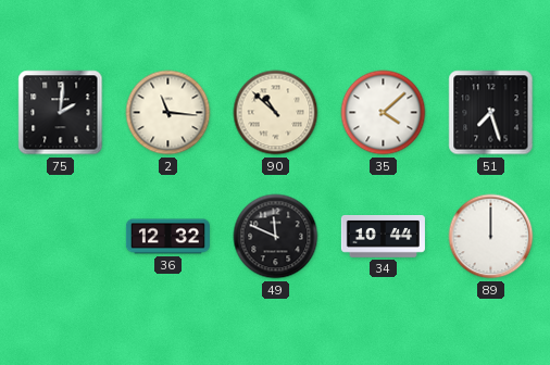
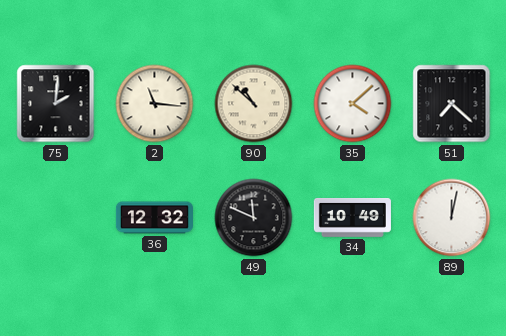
51: 7:27 -> 7:22 (452, 104)
34: 10:44 -> 10:49 (352, 218)
89: 12:00 -> 12:02 (452, 218)
